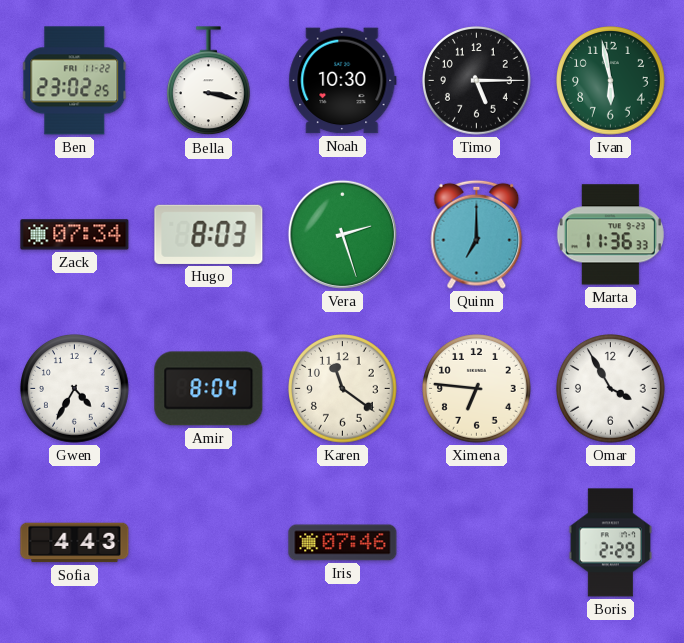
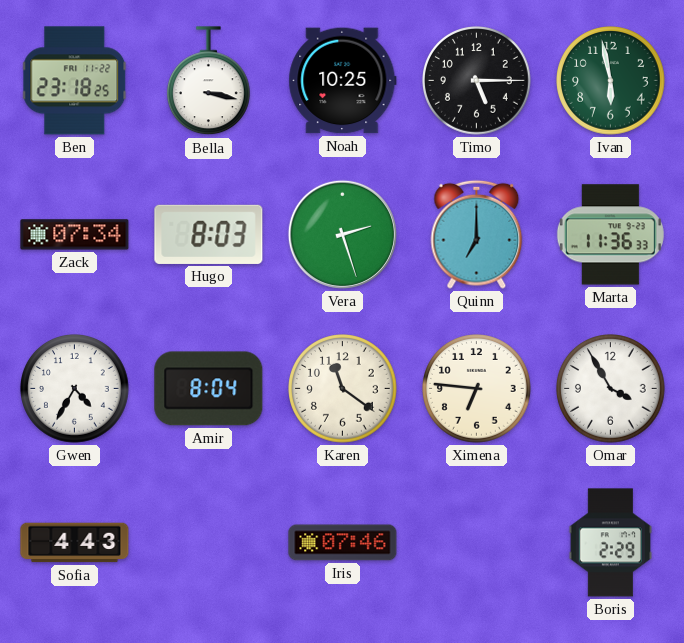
Ben: 23:02 -> 23:18 (75, 81)
Noah: 10:30 -> 10:25 (343, 81)
